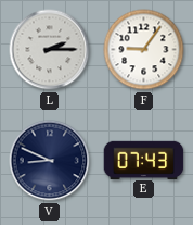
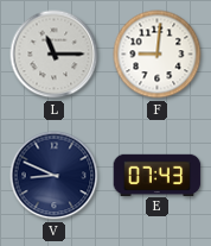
L: 2:15 -> 11:15 (55, 55)
F: 9:06 -> 9:01 (158, 55)
